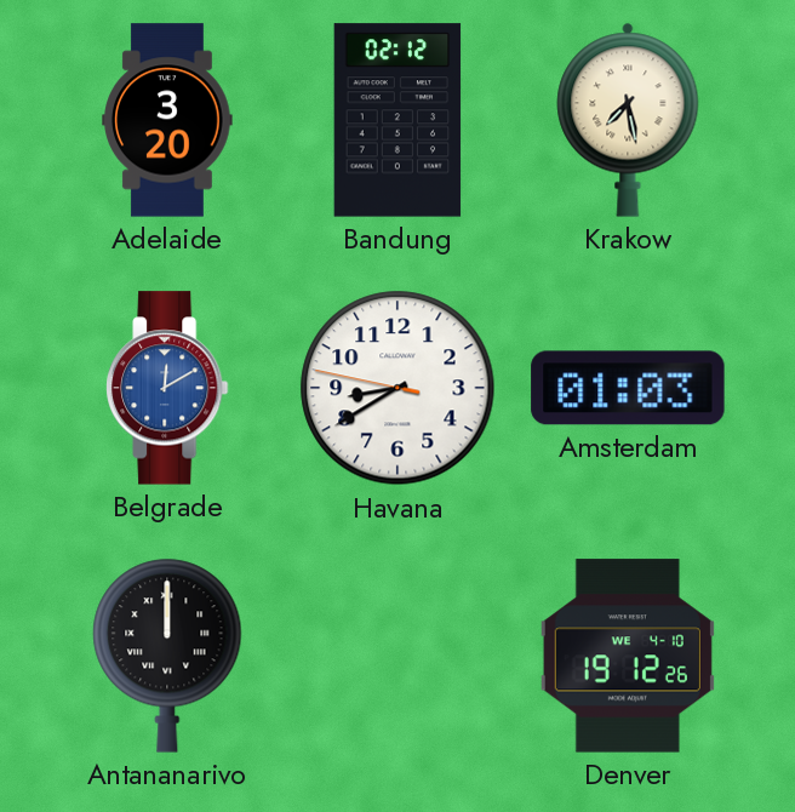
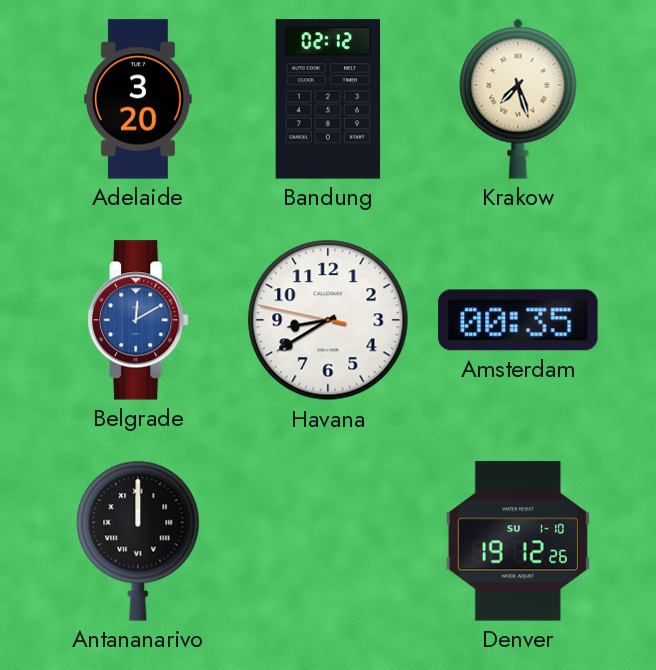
Krakow: 7:28 -> 7:27 (518, 99)
Amsterdam: 01:03 -> 00:35 (518, 320)
Denver date: WE 4-10 -> SU 1-10 (518, 541)
